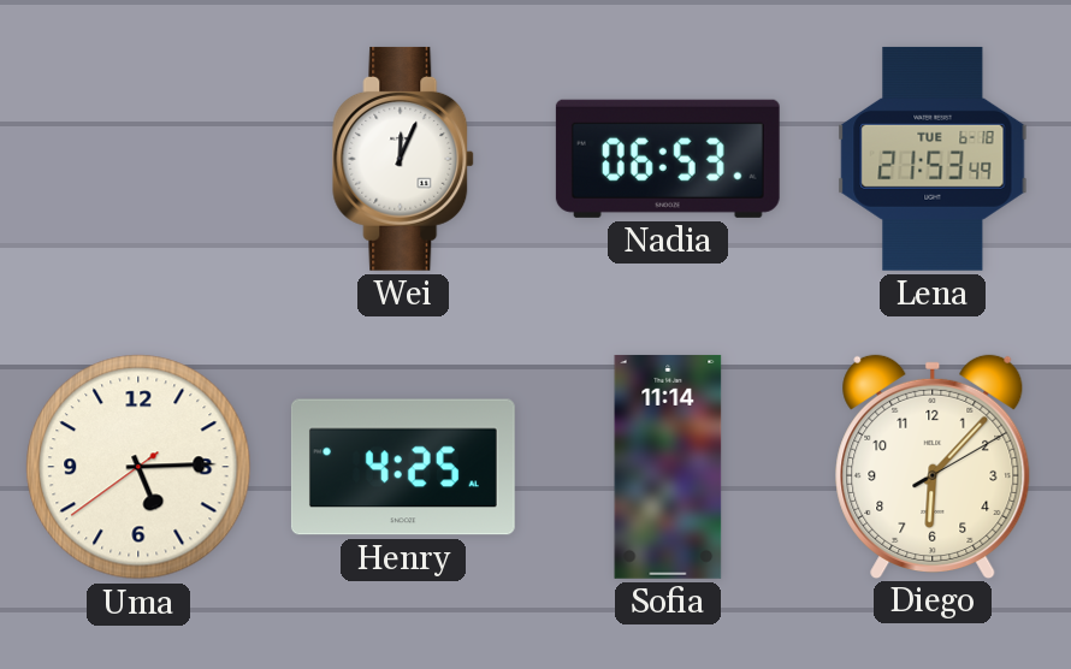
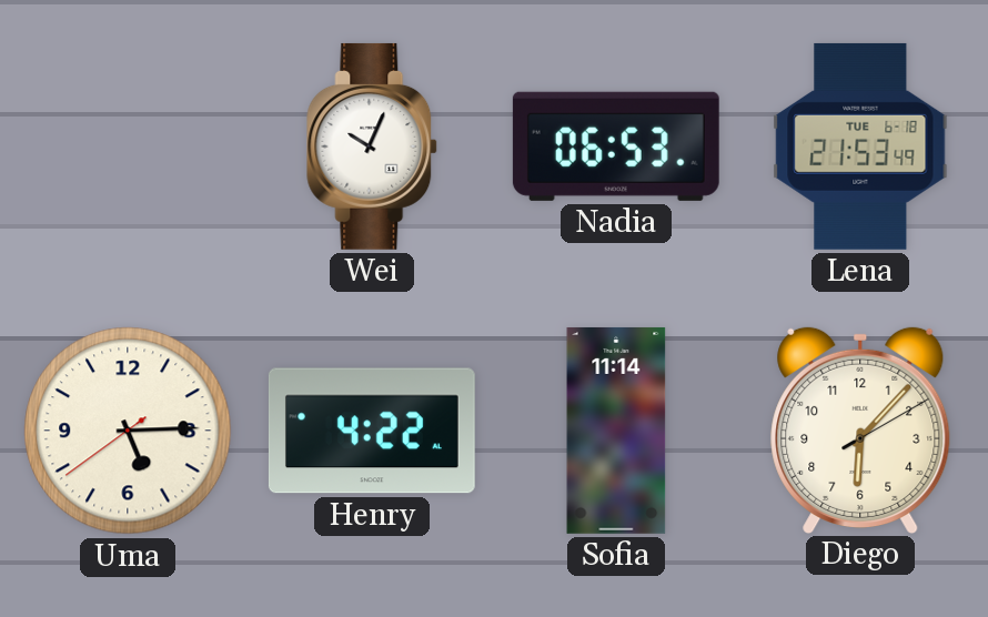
Wei: 12:04 -> 10:04 (373, 146)
Henry: 4:25 -> 4:22 (372, 431)
